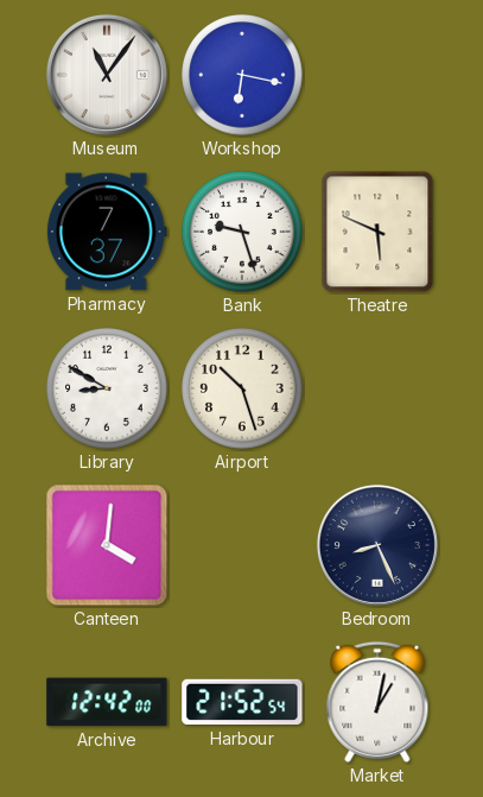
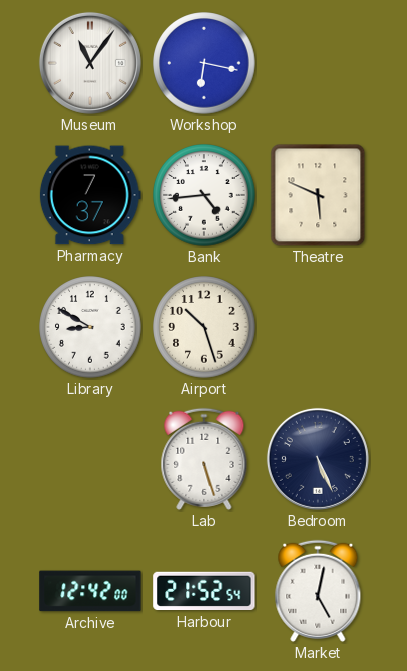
Bank: 9:27 -> 4:44 (204, 195)
Canteen: 4:01 -> none (107, 545)
Lab: none -> 5:27 (204, 459)
Bedroom: 8:26 -> 5:26 (318, 459)
Market: 1:02 -> 5:02 (318, 591)
